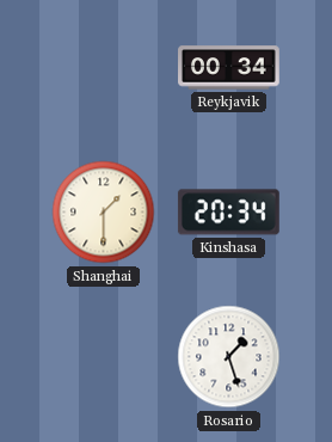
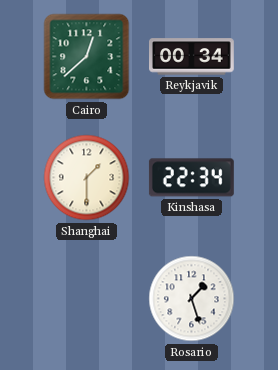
Cairo: none -> 12:38 (87, 57)
Kinshasa: 20:34 -> 22:34 (191, 178)
